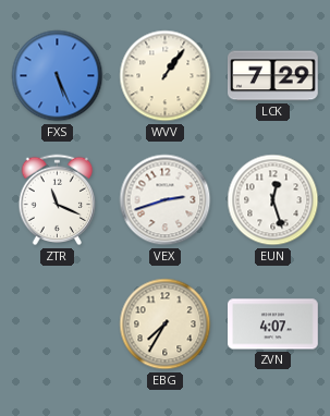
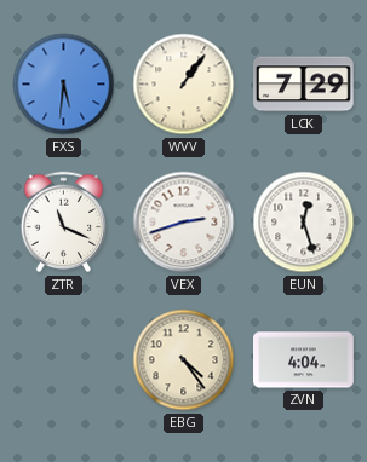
FXS: 5:26 -> 5:31 (64, 85)
EBG: 7:35 -> 4:24 (184, 360)
ZVN: 4:07 -> 4:04 (304, 360)
